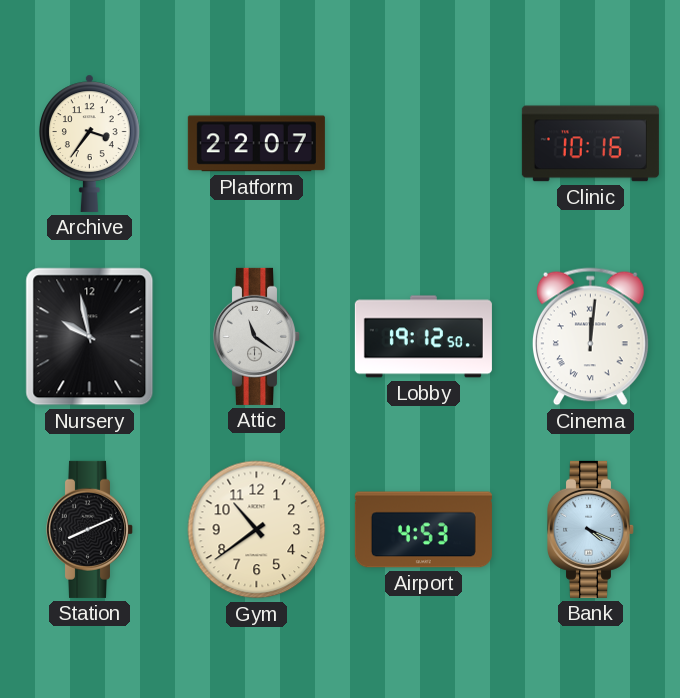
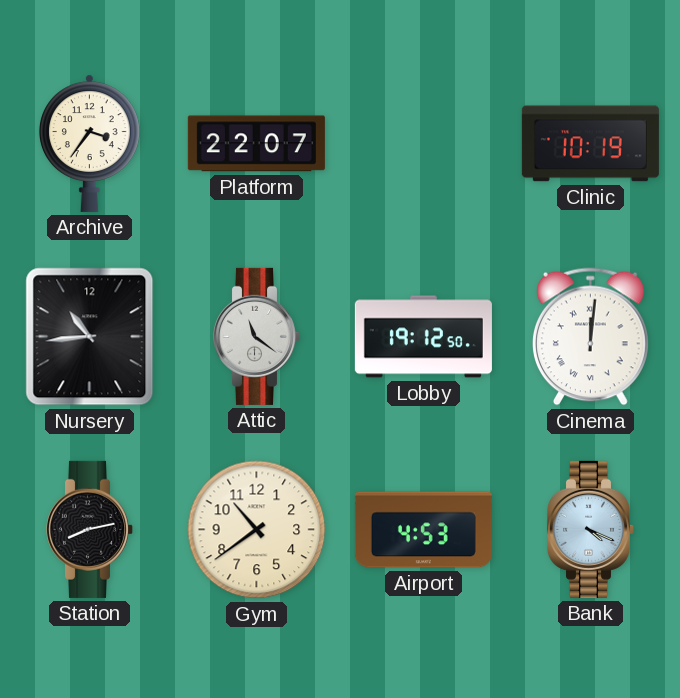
Clinic: 10:16 -> 10:19 (590, 144)
Nursery: 9:58 -> 10:44 (90, 337)
Station: 8:11 -> 8:13 (89, 529)
